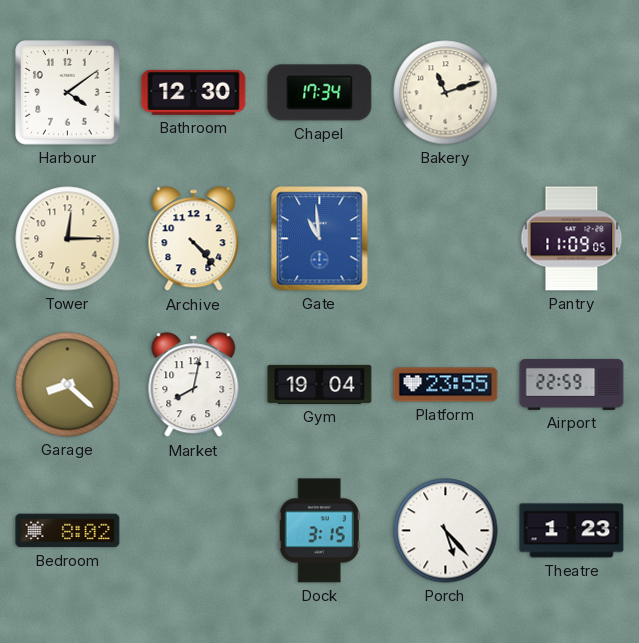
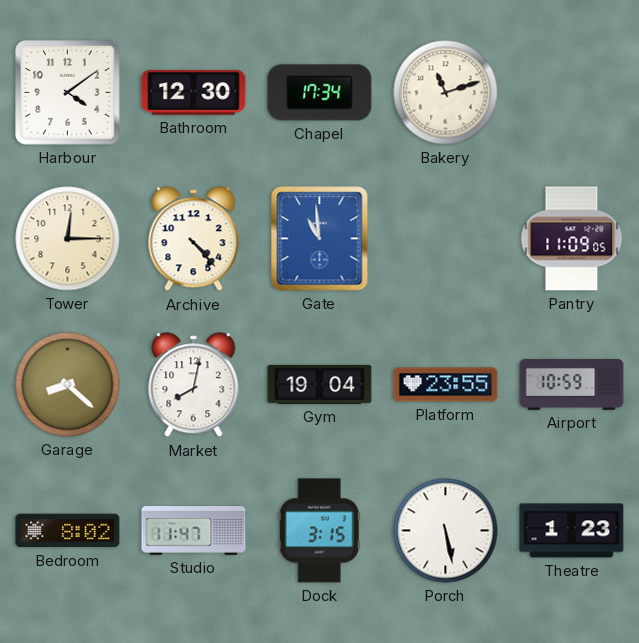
Airport: 22:59 -> 10:59 (572, 384)
Studio: none -> 11:47 (194, 531)
Porch: 5:23 -> 5:28 (446, 531)
